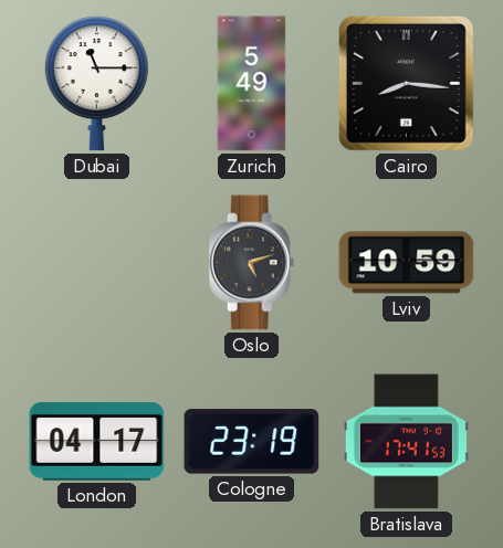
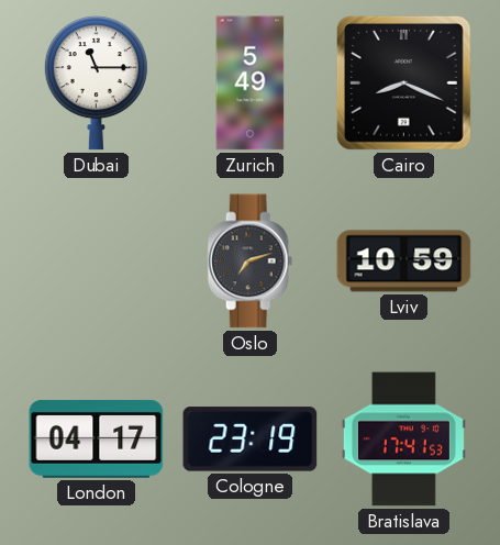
Cairo: 8:16 -> 8:19 (403, 82)
Oslo: 5:12 -> 7:12 (251, 262)
